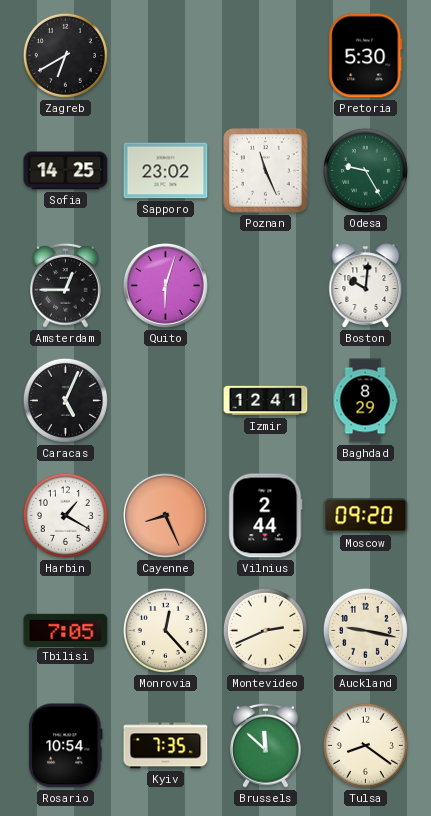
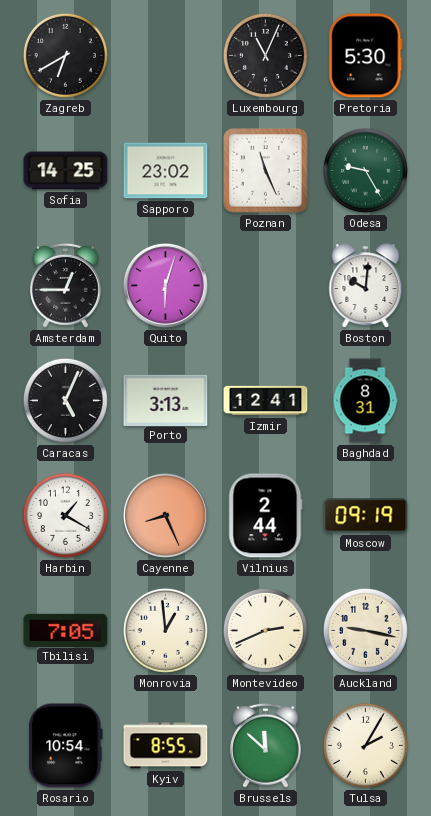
Luxembourg: none -> 11:04 (265, 55)
Porto: none -> 3:13 (166, 400)
Baghdad: 8:29 -> 8:31 (365, 401)
Moscow: 09:20 -> 09:19 (366, 516)
Monrovia: 12:23 -> 12:59 (165, 630)
Kyiv: 7:35 -> 8:55 (166, 746)
Tulsa: 8:21 -> 2:05 (365, 745)
